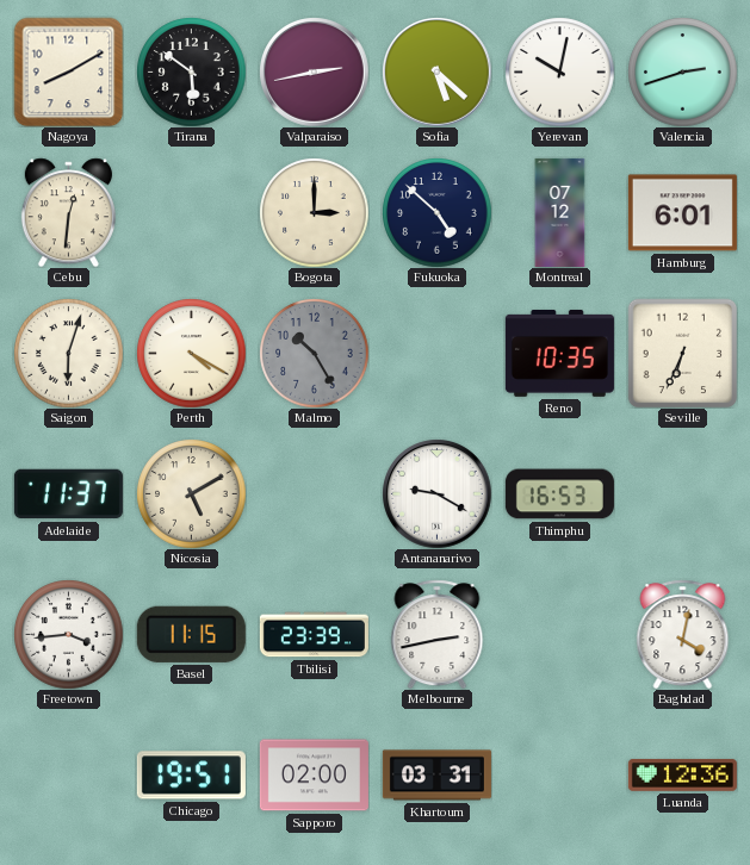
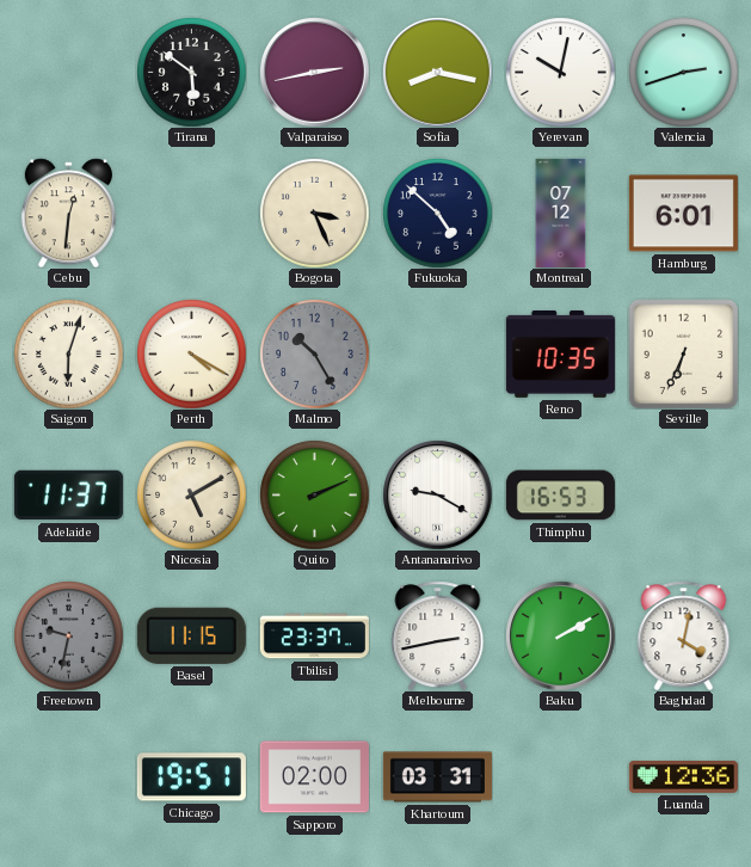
Nagoya: 8:10 -> none (68, 71)
Sofia: 5:22 -> 8:17 (438, 73)
Bogota: 3:00 -> 3:26 (314, 213)
Quito: none -> 2:11 (314, 494)
Freetown: 3:44 -> 9:32 (68, 635)
Freetown dial: white -> grey (68, 635)
Tbilisi: 23:39 -> 23:37 (314, 637)
Baku: none -> 2:10 (561, 637)
